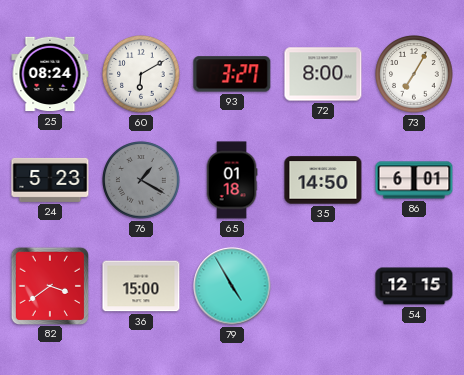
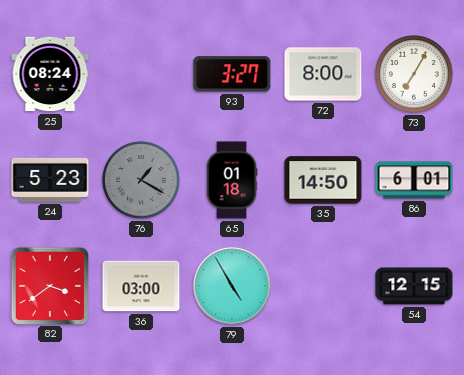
60: 6:10 -> none (141, 74)
36: 15:00 -> 03:00 (141, 286)
